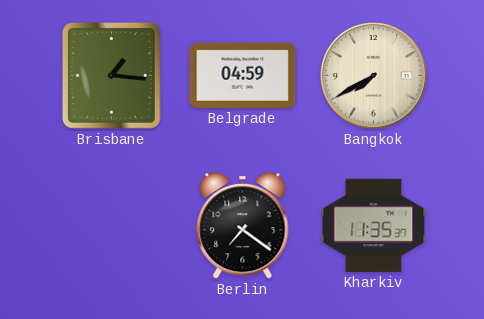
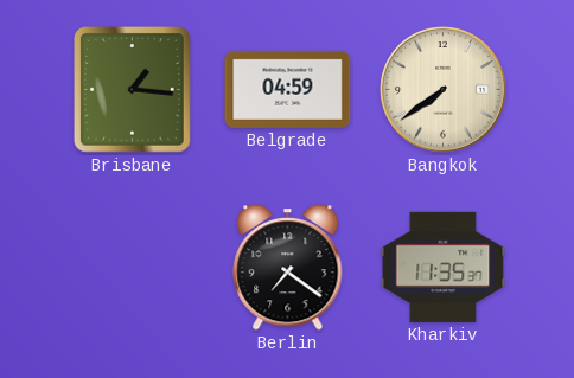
Bangkok: 7:40 -> 7:39 (444, 90)
